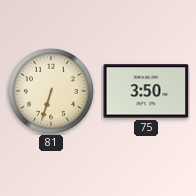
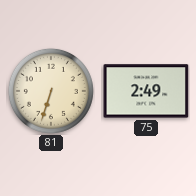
75: 3:50 -> 2:49 (146, 91)
